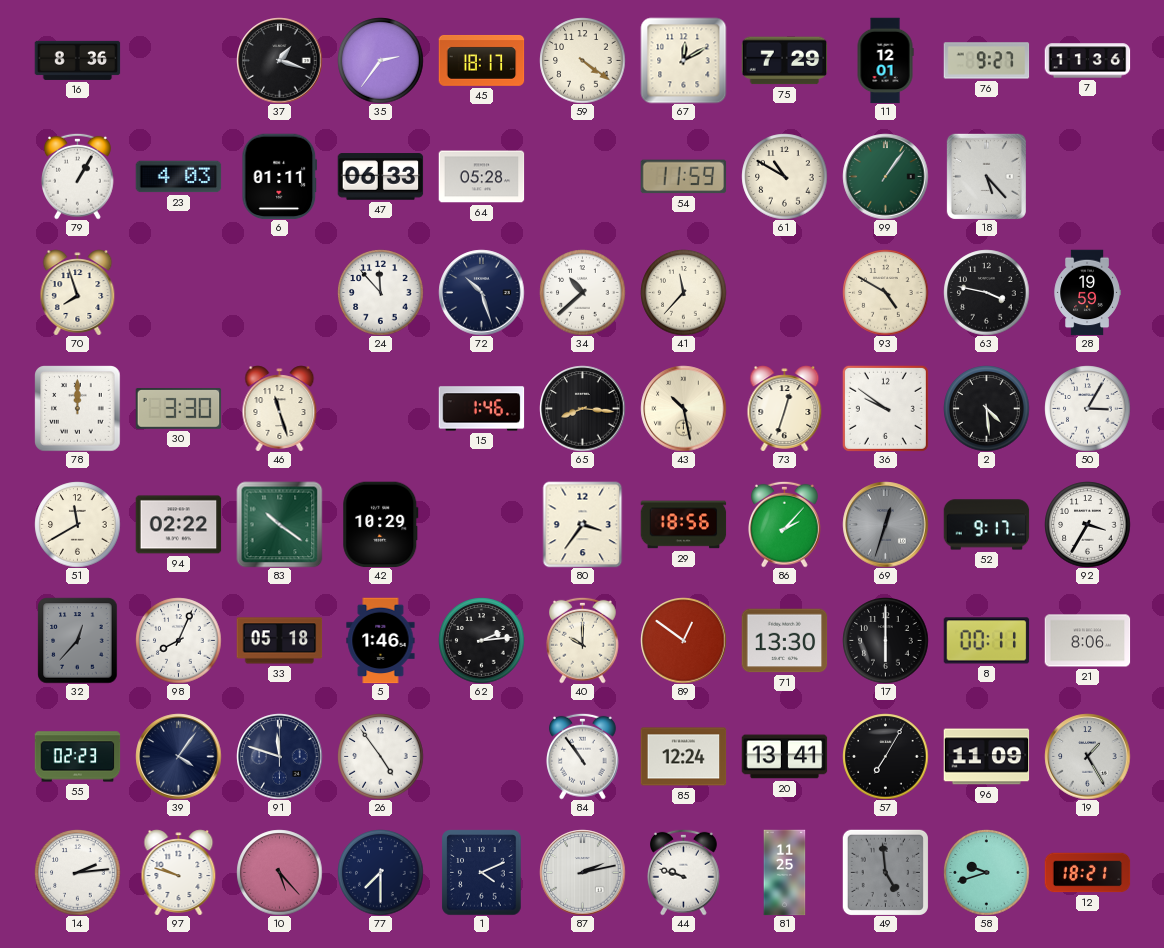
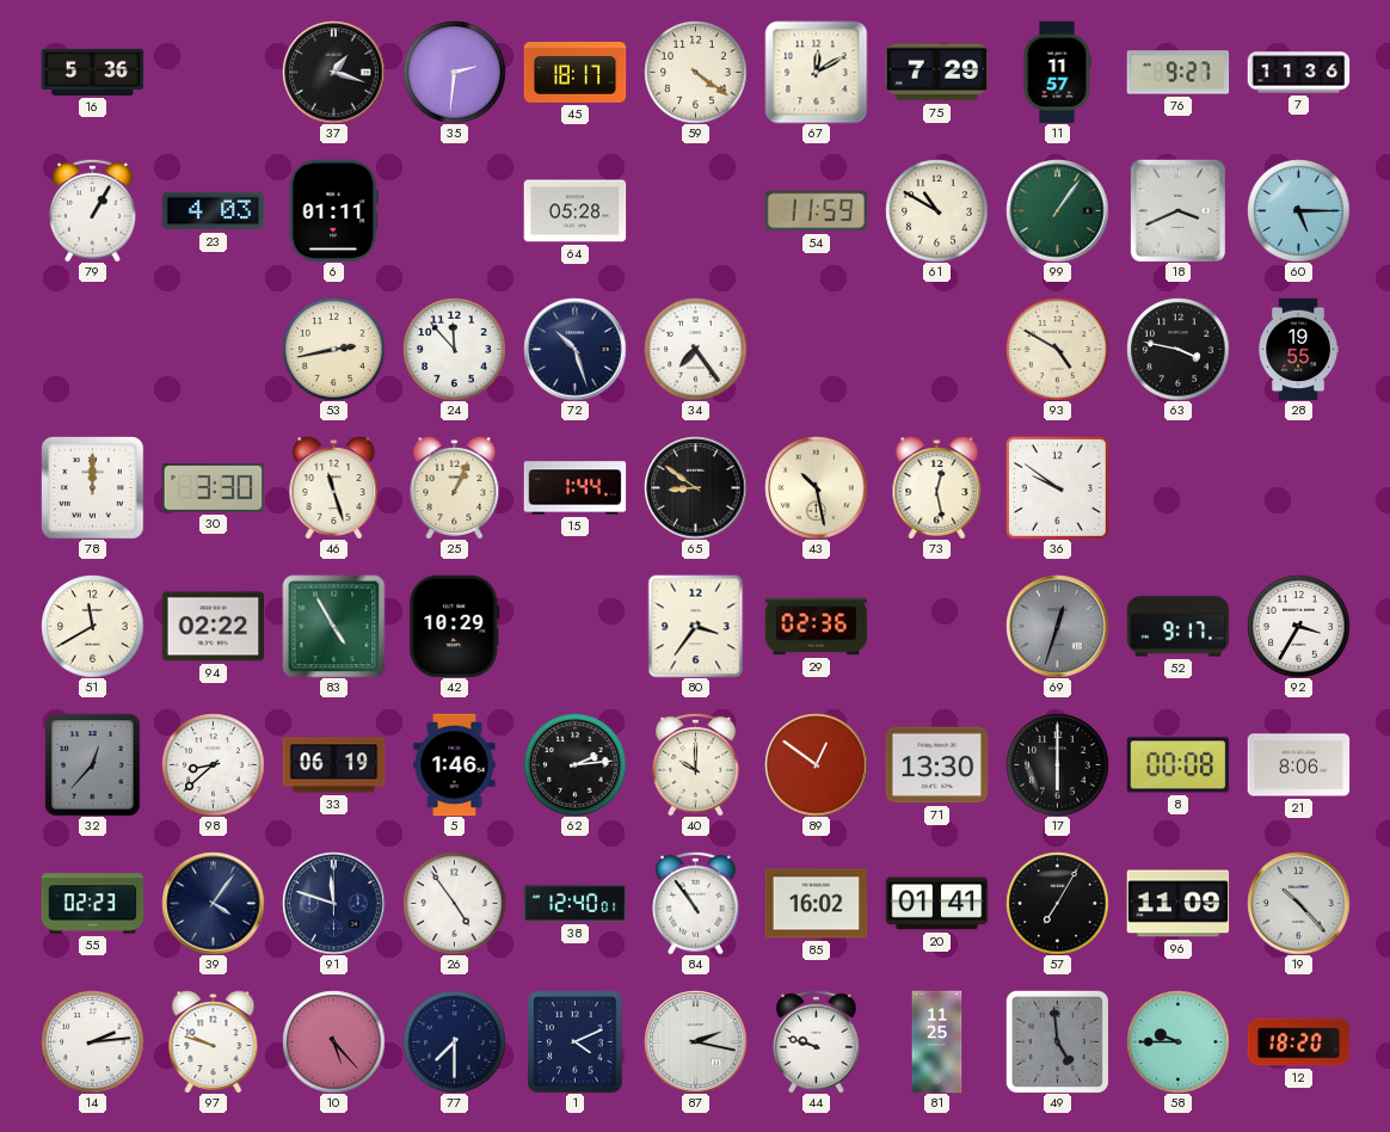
16: 8:36 -> 5:36 (92, 72)
35: 2:36 -> 2:31 (454, 72)
11: 12:01 -> 11:57 (1057, 72)
47: 06:33 -> none (380, 177)
18: 5:23 -> 3:41 (1177, 210)
60: none -> 5:15 (1298, 210)
70: 7:57 -> none (78, 292)
53: none -> 2:43 (333, 349)
34: 10:38 -> 7:24 (695, 349)
41: 11:37 -> none (683, 292)
28: 19:59 -> 19:55 (1298, 349)
25: none -> 1:04 (455, 487)
15: 1:46 -> 1:44 (574, 488)
65: 8:16 -> 8:51 (695, 487)
73: 12:33 -> 12:28 (937, 487)
2: 4:29 -> none (986, 408)
50: 3:05 -> none (1087, 408)
83: 10:21 -> 4:55 (333, 626)
29: 18:56 -> 02:36 (816, 627)
86: 2:07 -> none (785, 524)
98: 8:04 -> 8:38 (213, 764)
33: 05:18 -> 06:19 (333, 765)
8: 00:11 -> 00:08 (1177, 765)
38: none -> 12:40 (574, 904)
85: 12:24 -> 16:02 (816, 904)
20: 13:41 -> 01:41 (936, 904)
19: 1:25 -> 10:23 (1298, 903)
87: 2:13 -> 2:17 (695, 1041)
58: 9:42 -> 9:45 (1177, 1041)
12: 18:21 -> 18:20 (1298, 1042)
